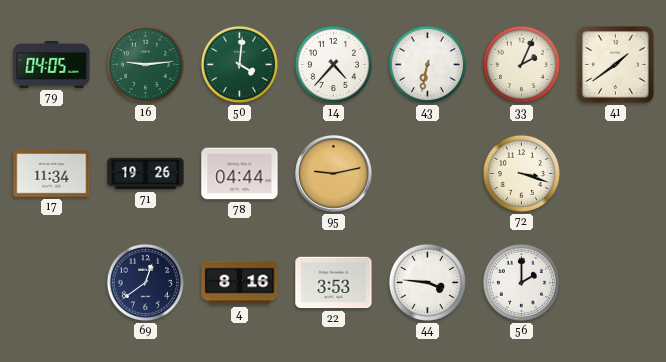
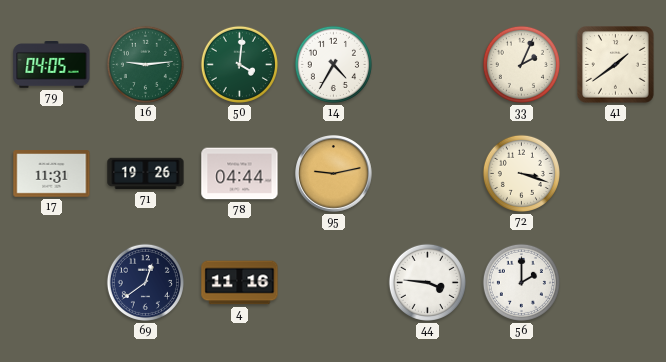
14: 4:37 -> 4:35 (333, 64)
43: 6:32 -> none (427, 64)
17: 11:34 -> 11:31 (52, 174)
4: 8:16 -> 11:16 (240, 283)
22: 3:53 -> none (334, 283)
